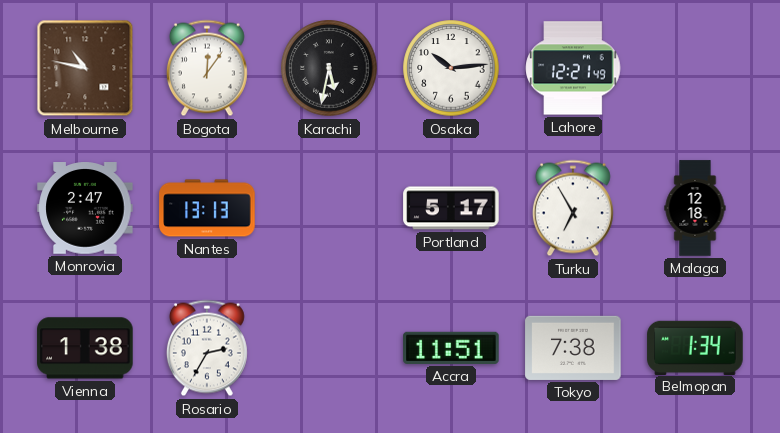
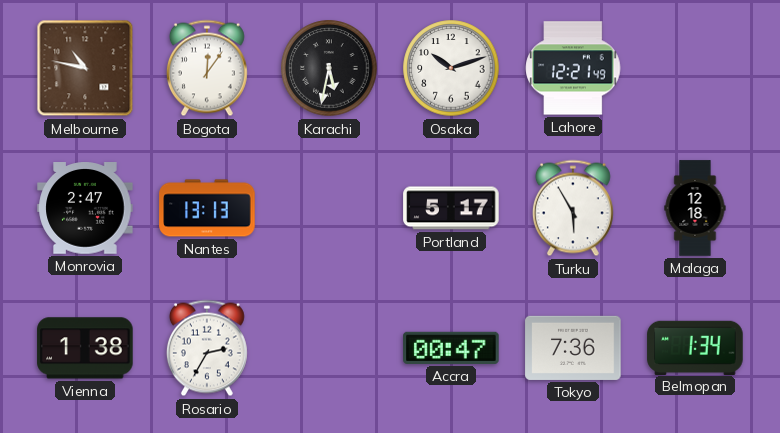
Osaka: 10:14 -> 10:12 (451, 68)
Turku: 6:55 -> 5:55 (573, 208)
Accra: 11:51 -> 00:47 (451, 348)
Tokyo: 7:38 -> 7:36 (573, 348)
